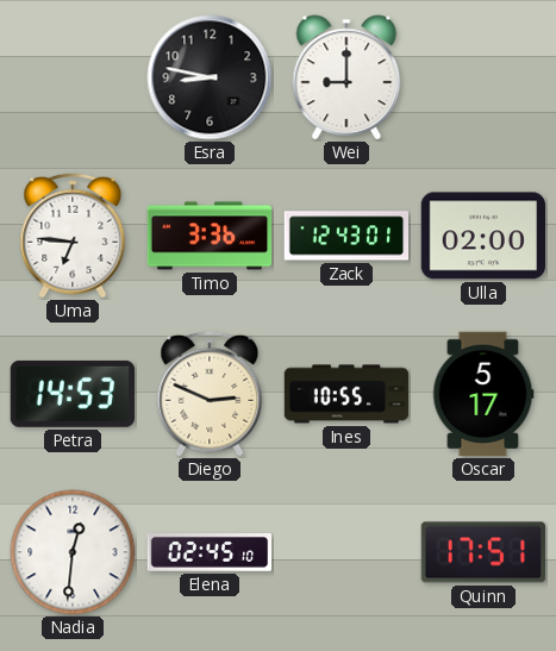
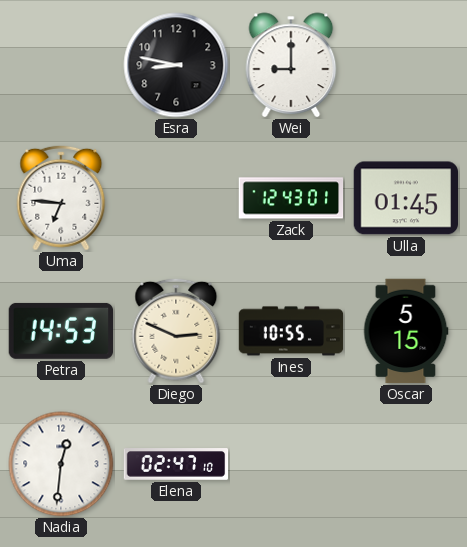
Timo: 3:36 -> none (210, 236)
Ulla: 02:00 -> 01:45 (405, 198)
Oscar: 5:17 -> 5:15 (406, 331)
Elena: 02:45 -> 02:47 (176, 464)
Quinn: 17:51 -> none (482, 552)
